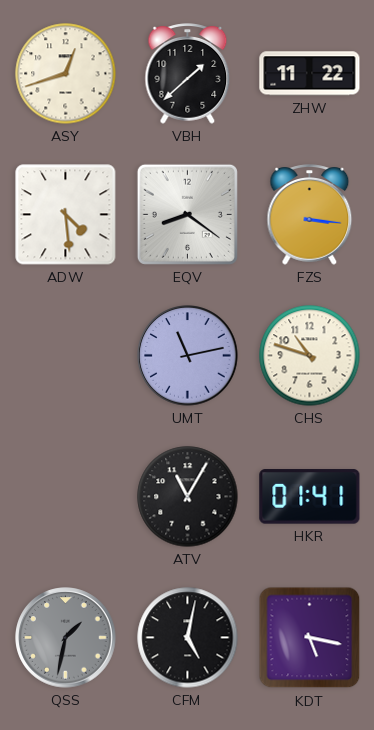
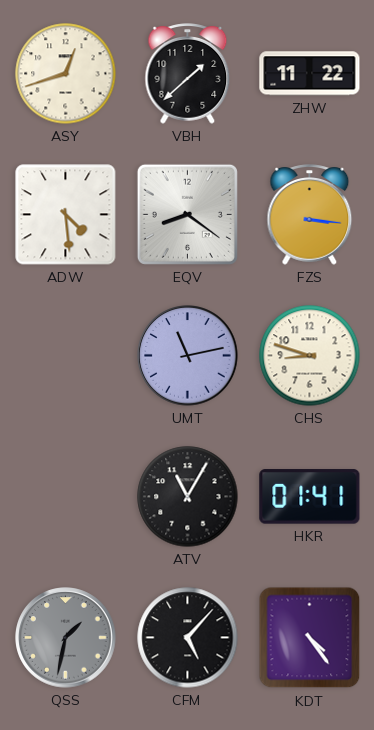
CHS: 10:48 -> 8:48 (310, 356)
CFM: 5:02 -> 5:07 (188, 638)
KDT: 5:17 -> 4:24 (310, 638)
